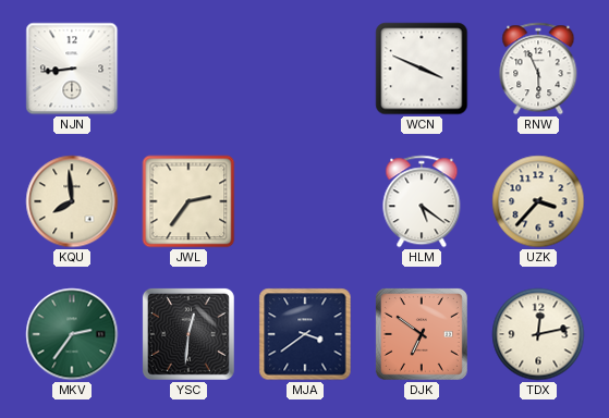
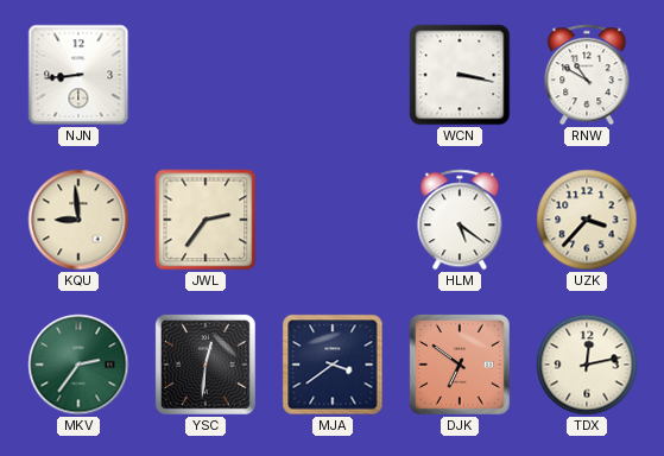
WCN: 3:49 -> 3:17 (460, 75)
RNW: 5:56 -> 10:50 (587, 75)
KQU: 7:59 -> 8:59 (78, 220)
